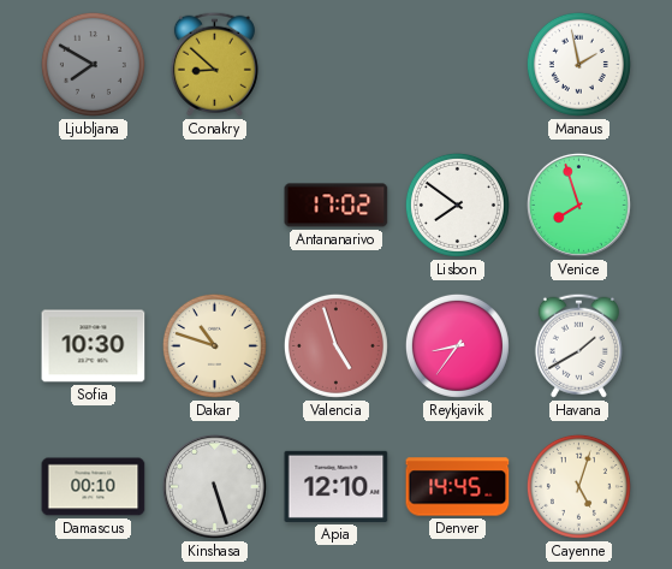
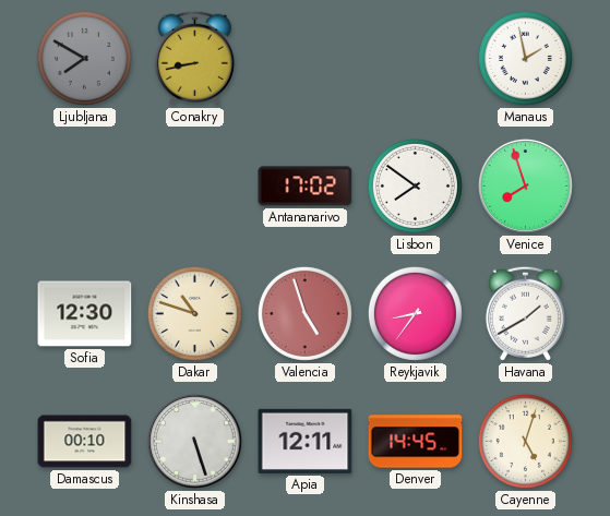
Conakry: 8:52 -> 8:43 (194, 58)
Sofia: 10:30 -> 12:30 (85, 314)
Apia: 12:10 -> 12:11 (306, 441)
